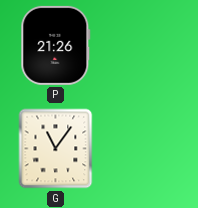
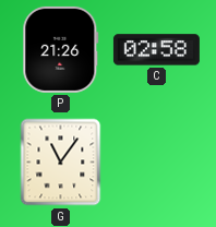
C: none -> 02:58 (156, 50)
